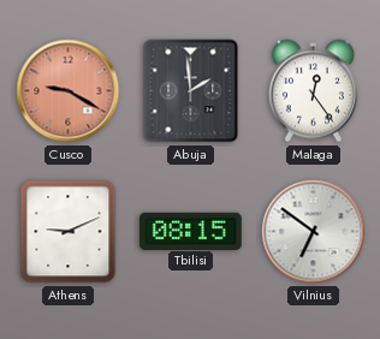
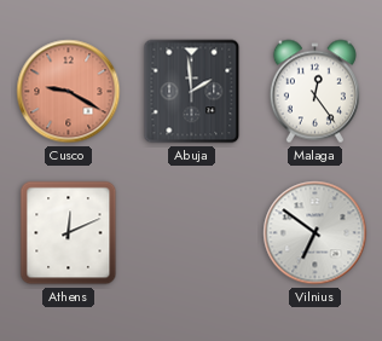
Athens: 9:11 -> 12:11 (69, 233)
Tbilisi: 08:15 -> none (190, 231)
